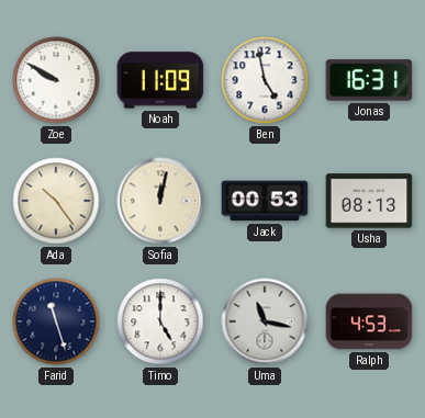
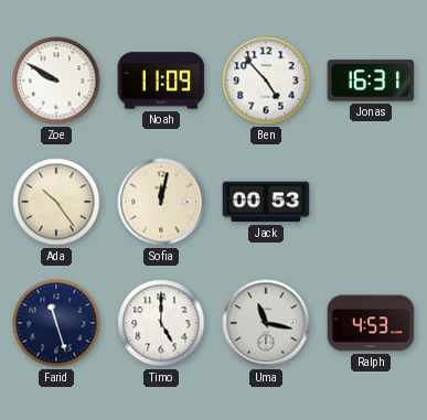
Ben: 4:58 -> 4:53 (266, 80)
Usha: 08:13 -> none (369, 201)
